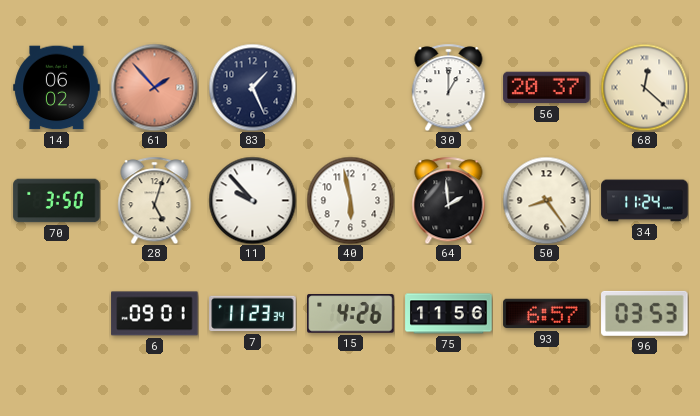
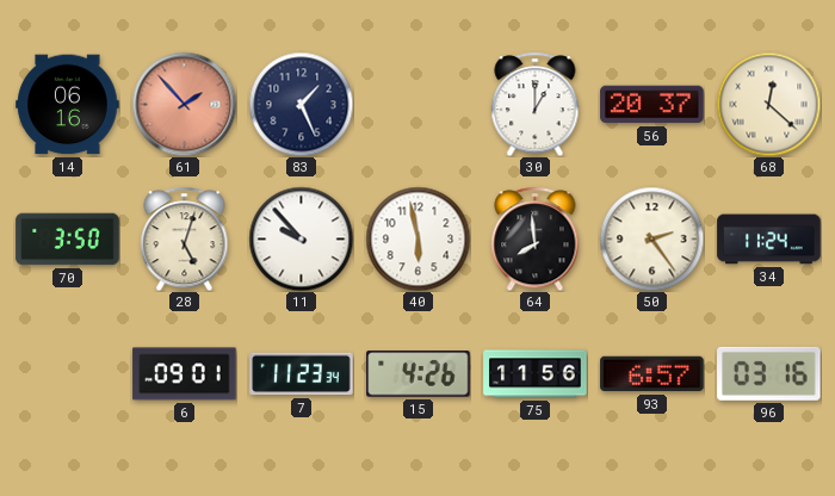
14: 06:02 -> 06:16 (68, 105)
64: 1:59 -> 7:59 (536, 238)
50: 8:24 -> 2:24 (651, 238)
96: 03:53 -> 03:16 (769, 373)
